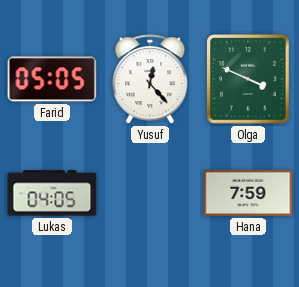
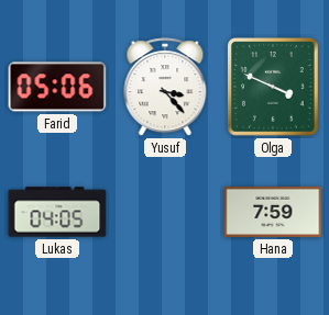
Farid: 05:05 -> 05:06 (57, 87)
Yusuf: 12:23 -> 3:23 (165, 88)
